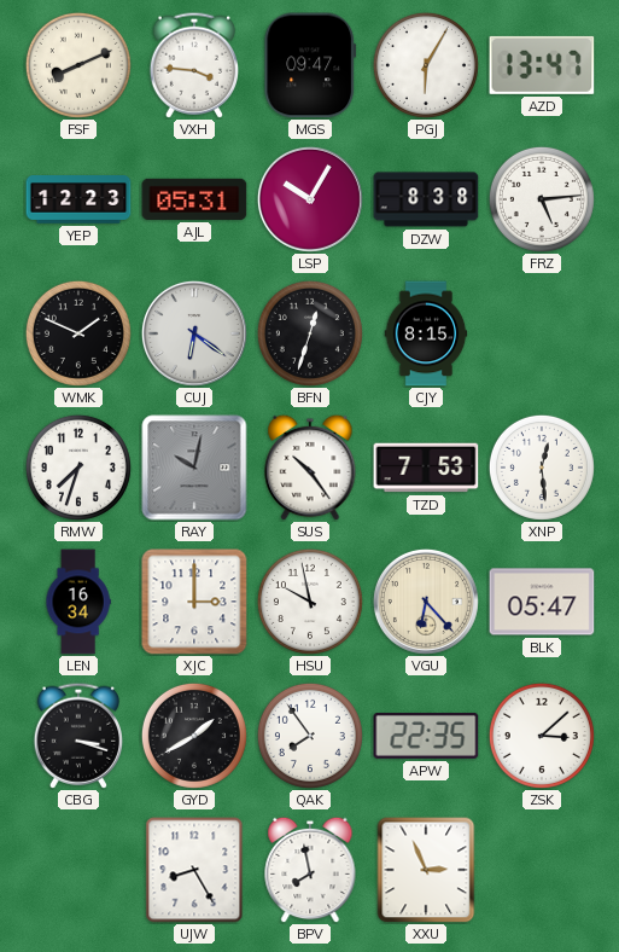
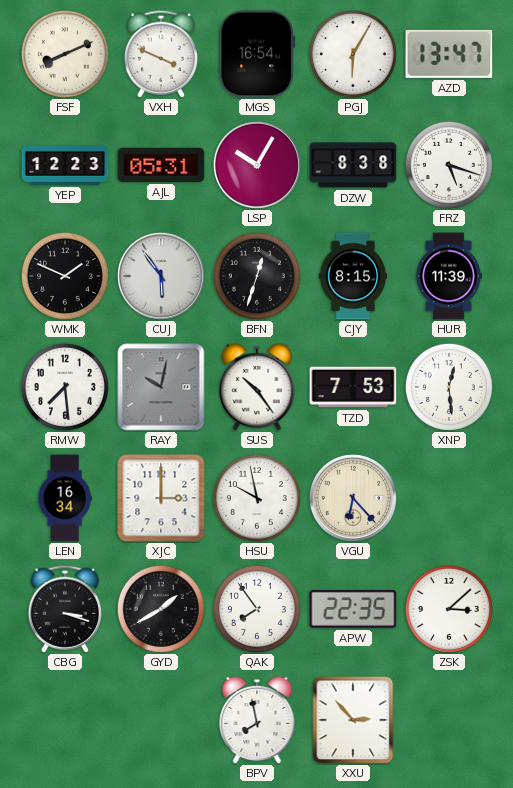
VXH: 3:46 -> 3:49 (160, 54)
MGS: 09:47 -> 16:54 (257, 54)
FRZ: 5:14 -> 5:18 (449, 165)
CUJ: 6:21 -> 5:54 (161, 276)
HUR: none -> 11:39 (449, 276)
RMW: 7:33 -> 7:29 (65, 387)
BLK: 05:47 -> none (542, 602)
UJW: 8:25 -> none (194, 870)
XXU: 2:56 -> 2:53 (353, 720)
